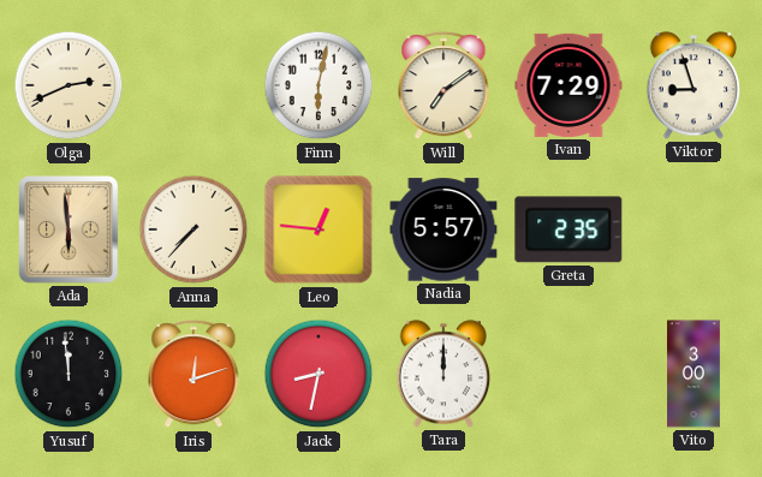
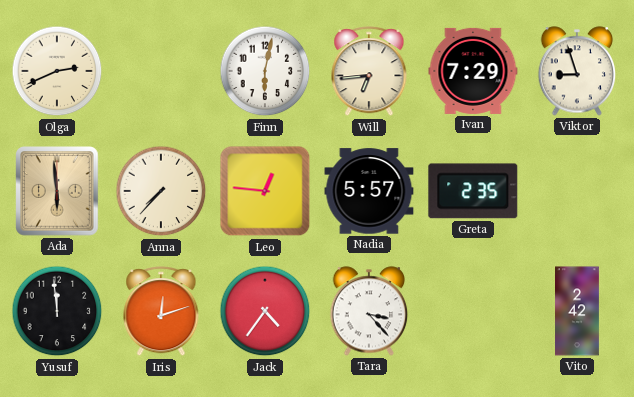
Will: 7:09 -> 6:44 (369, 72)
Jack: 8:32 -> 4:36 (265, 311)
Tara: 12:00 -> 3:23 (369, 311)
Vito: 3:00 -> 2:42 (578, 311)
